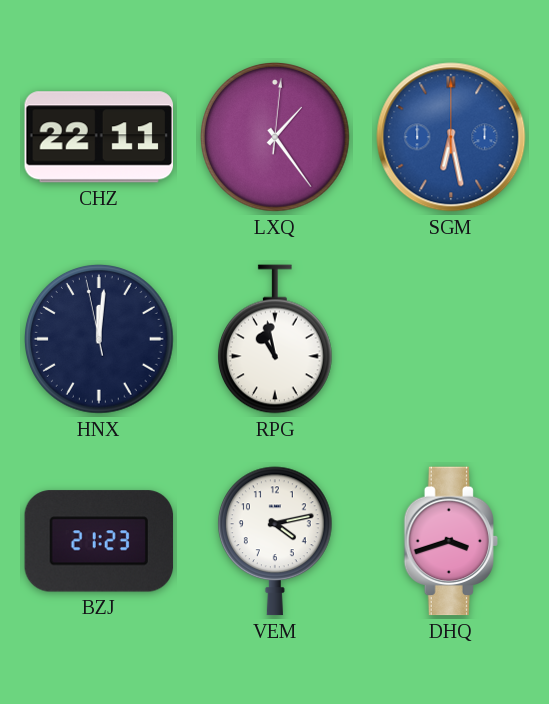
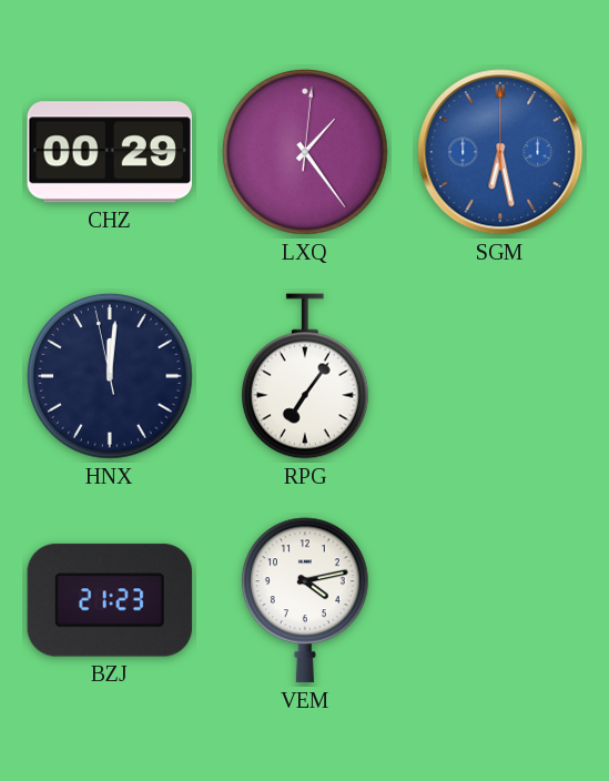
CHZ: 22:11 -> 00:29 (109, 152)
RPG: 10:58 -> 7:06 (305, 376)
DHQ: 3:42 -> none (451, 541)
